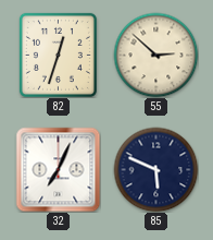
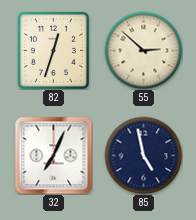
85: 5:49 -> 4:58 (143, 155)
